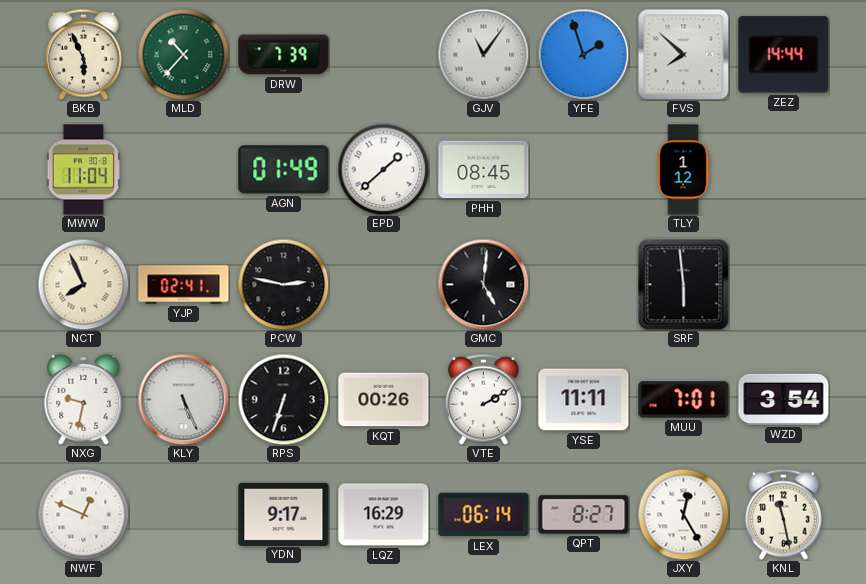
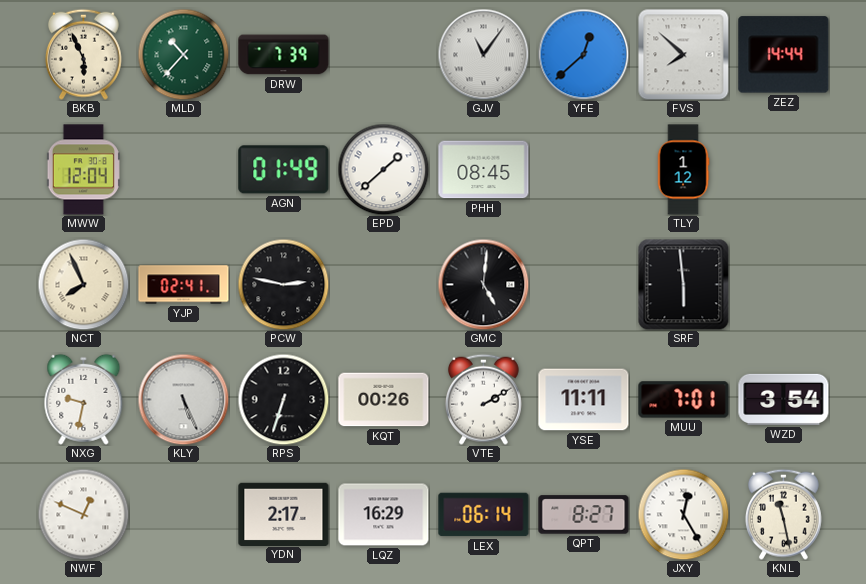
YFE: 1:57 -> 12:38 (583, 54)
MWW: 11:04 -> 12:04 (83, 170)
YDN: 9:17 -> 2:17 (284, 514)
